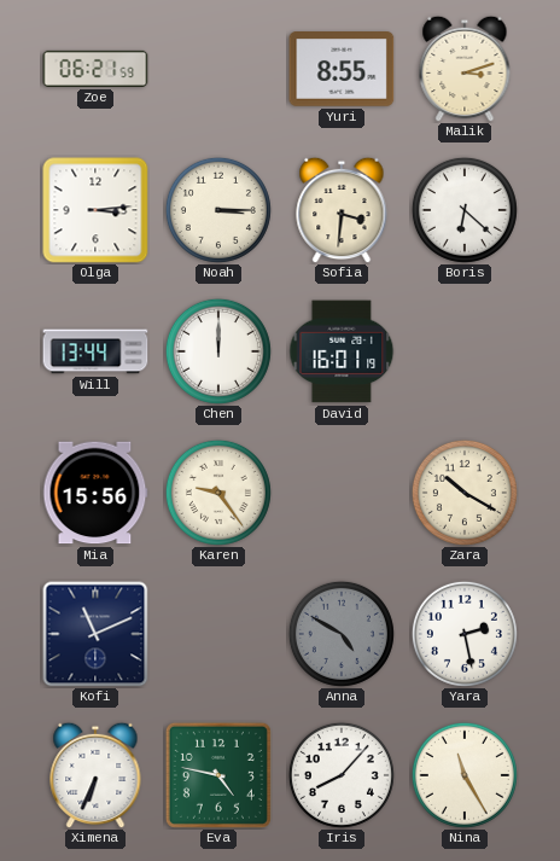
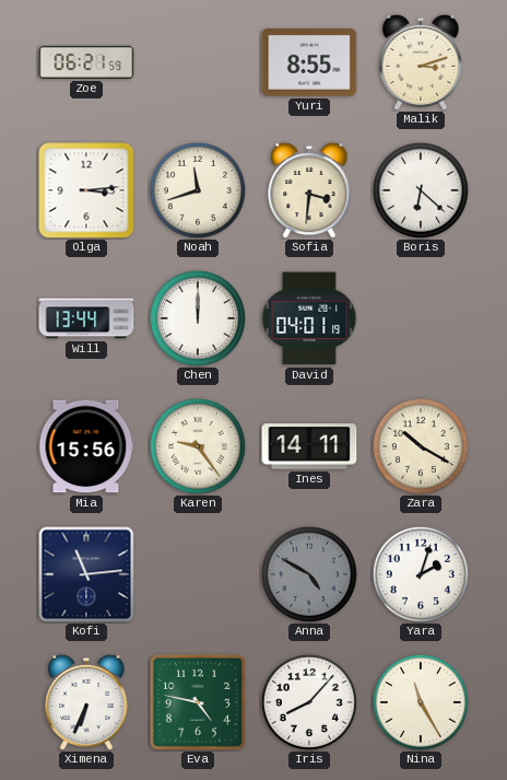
Noah: 3:15 -> 11:42 (198, 190)
David: 16:01 -> 04:01 (309, 318)
Ines: none -> 14:11 (309, 446)
Kofi: 11:11 -> 11:14 (86, 574)
Yara: 2:28 -> 2:03 (421, 574)
